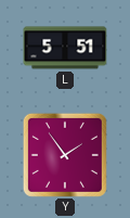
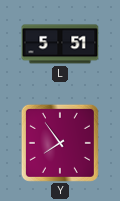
Y: 1:54 -> 7:54 (60, 143)
